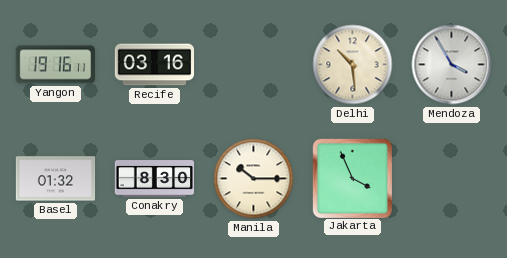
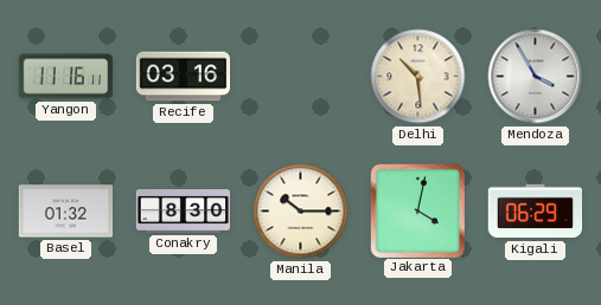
Yangon: 19:16 -> 11:16 (65, 77)
Jakarta: 3:56 -> 4:02 (417, 210)
Kigali: none -> 06:29 (536, 212)
